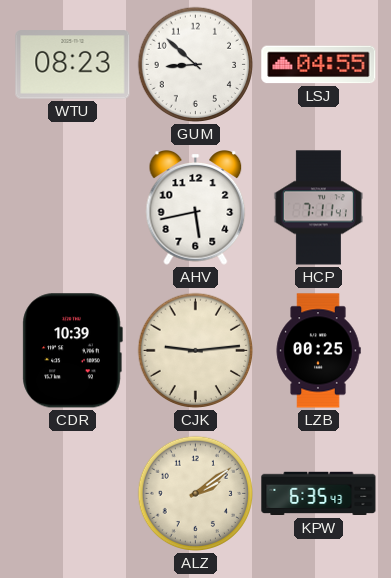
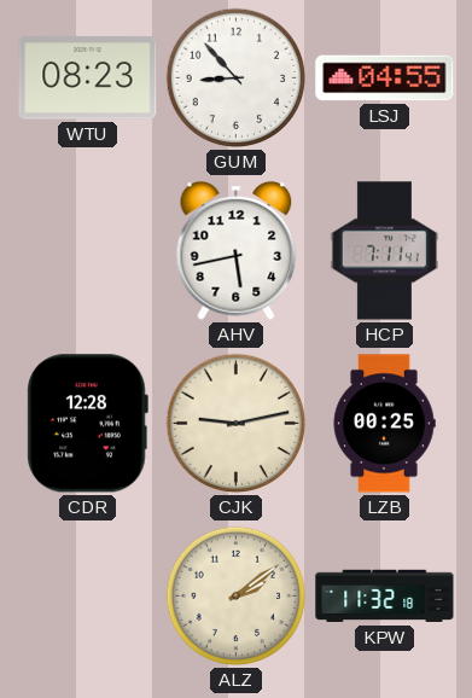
GUM: 8:52 -> 8:53 (237, 78)
CDR: 10:39 -> 12:28 (87, 424)
CJK: 9:14 -> 9:13 (237, 424)
KPW: 6:35 -> 11:32 (385, 597)
